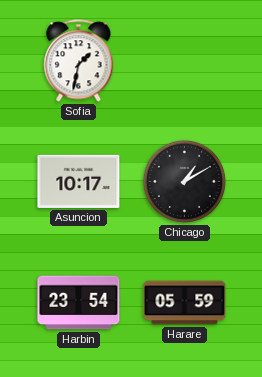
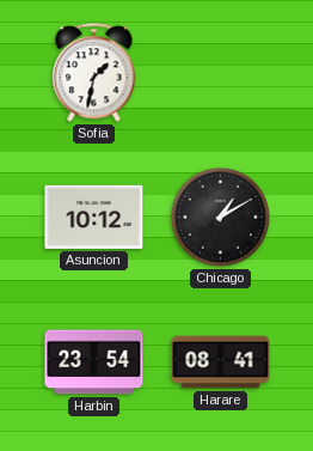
Asuncion: 10:17 -> 10:12 (94, 217)
Harare: 05:59 -> 08:41 (221, 362)
